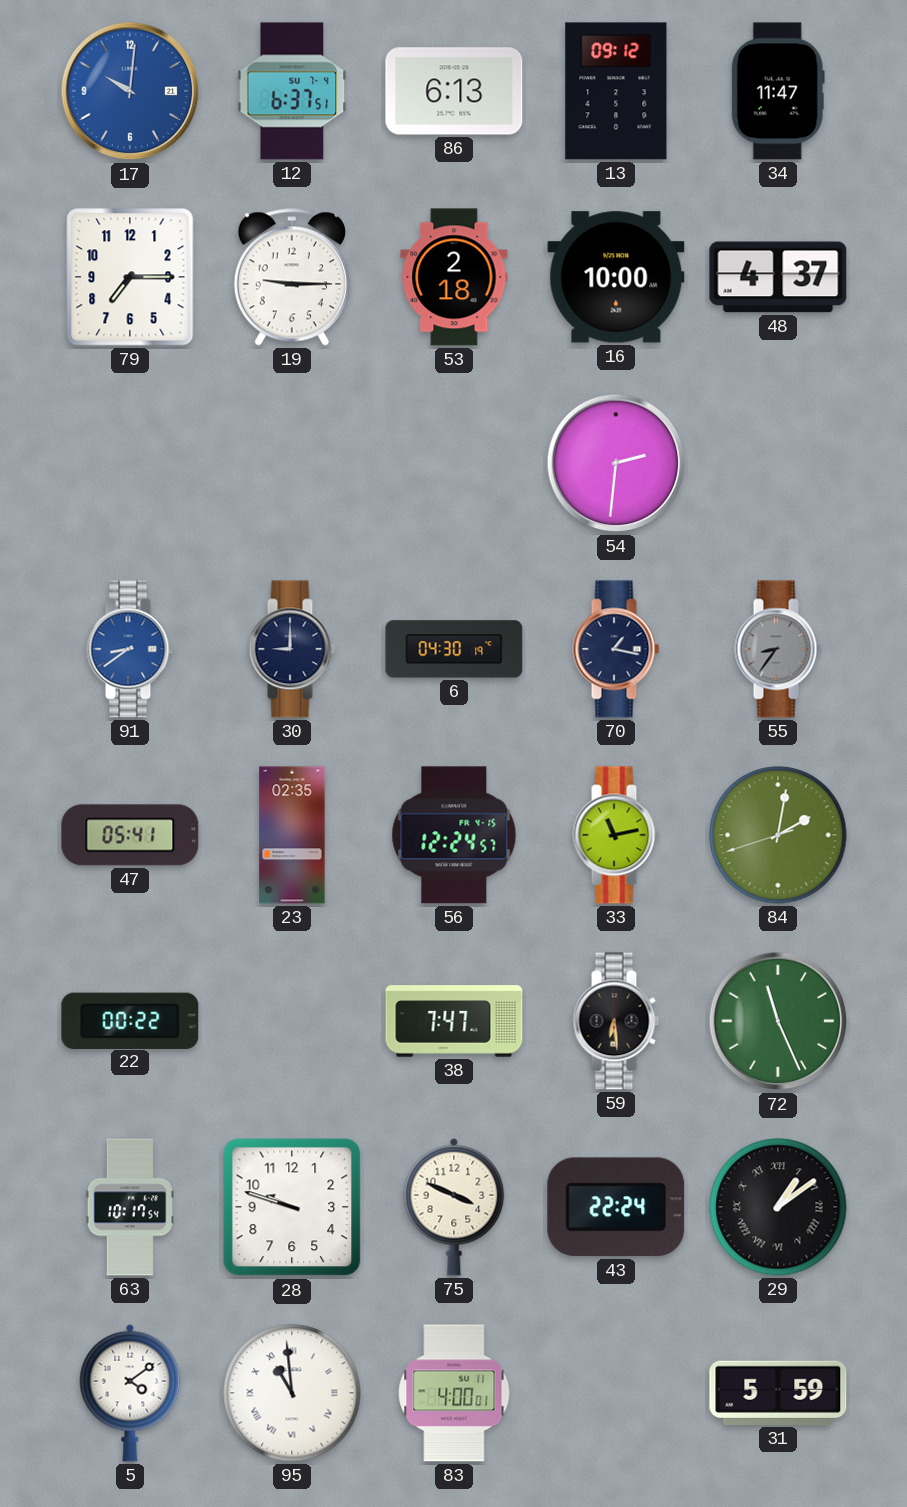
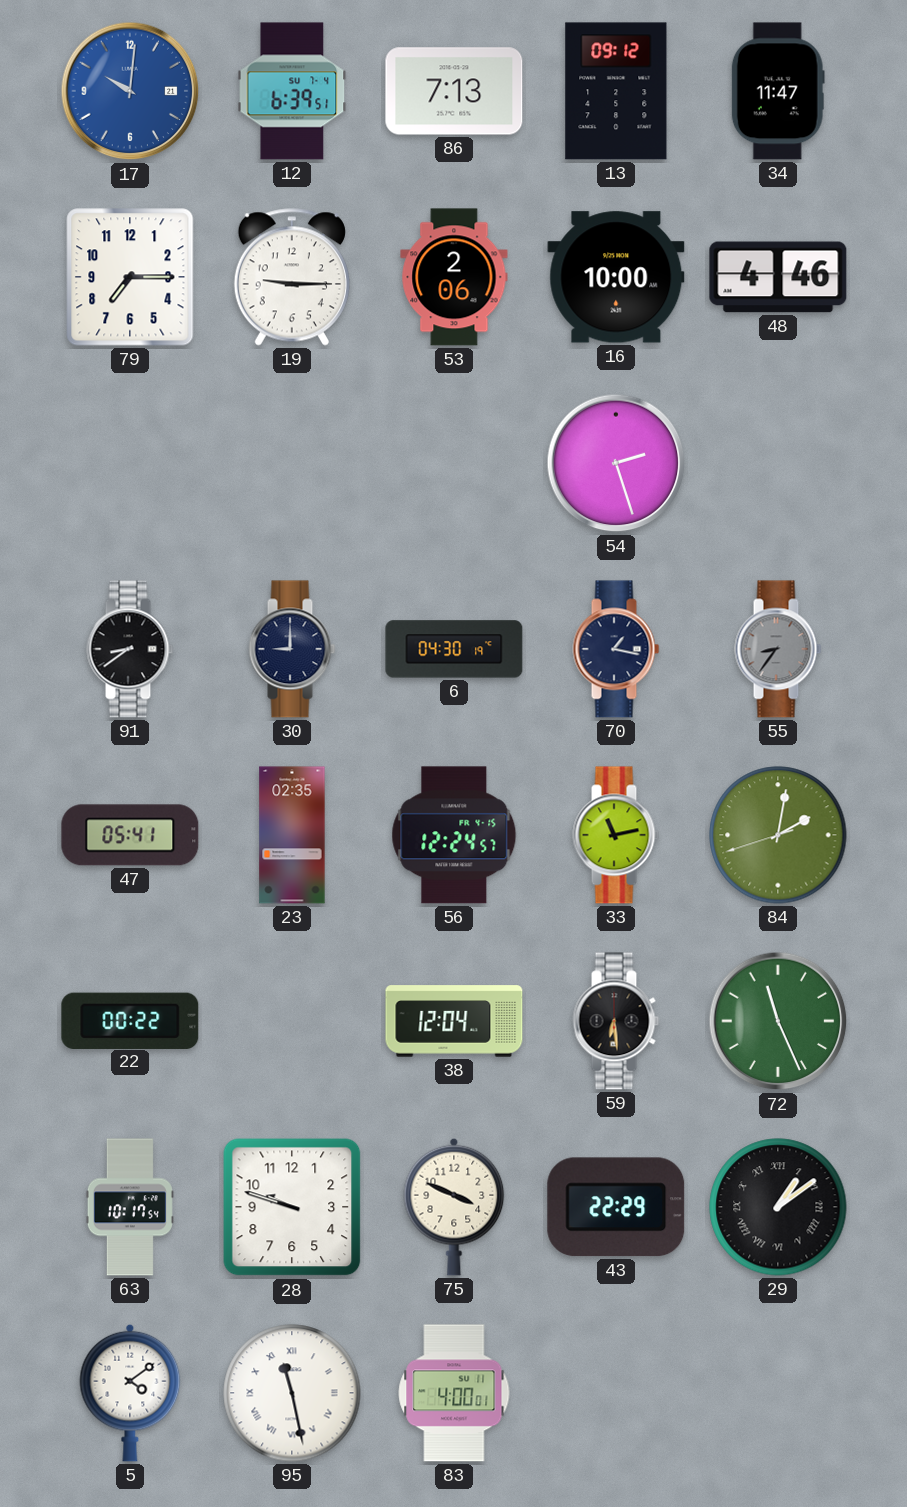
12: 6:37 -> 6:39 (292, 91)
86: 6:13 -> 7:13 (454, 91)
53: 2:18 -> 2:06 (454, 277)
48: 4:37 -> 4:46 (778, 277)
54: 2:31 -> 2:27 (616, 463)
91 dial: blue -> black (130, 649)
38: 7:47 -> 12:04 (454, 1021)
43: 22:24 -> 22:29 (616, 1207)
95: 10:59 -> 11:28 (292, 1393)
31: 5:59 -> none (778, 1393)
